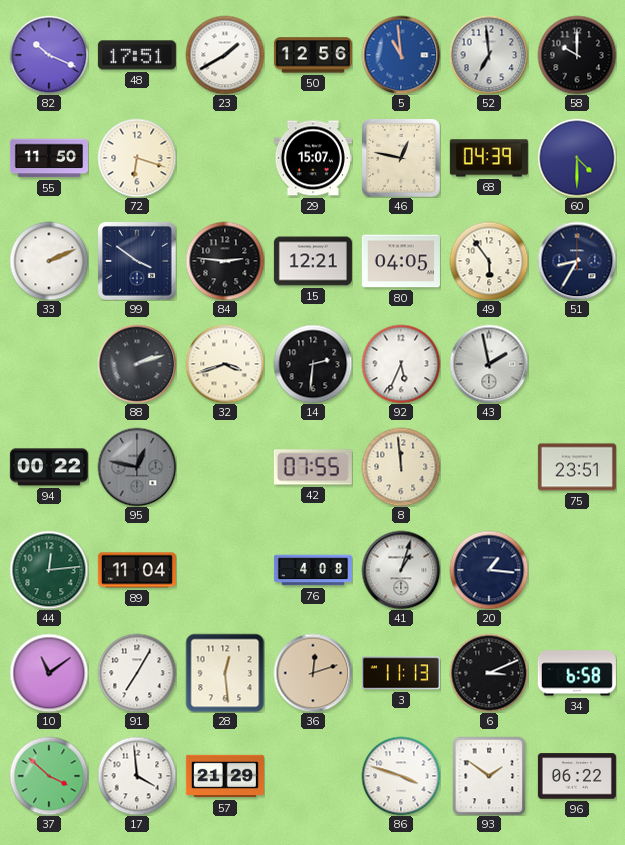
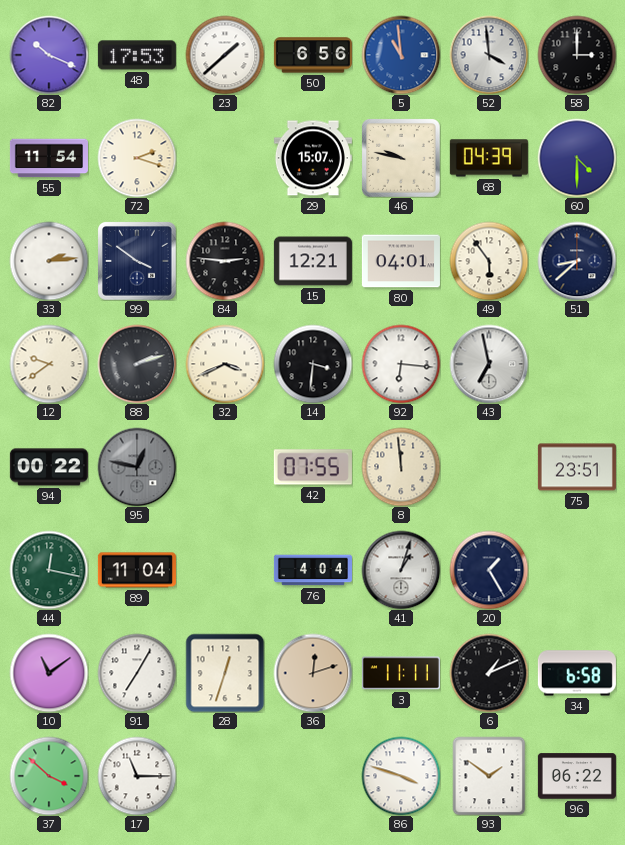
48: 17:51 -> 17:53 (137, 55)
23: 1:40 -> 1:38 (225, 55)
50: 12:56 -> 6:56 (313, 55)
52: 6:59 -> 3:59 (489, 55)
58: 10:00 -> 3:00 (577, 55)
55: 11:50 -> 11:54 (49, 158)
72: 6:18 -> 2:18 (137, 158)
46: 12:47 -> 9:47 (401, 158)
33: 2:11 -> 2:14 (49, 261)
80: 04:05 -> 04:01 (401, 261)
51: 8:35 -> 8:38 (577, 261)
12: none -> 9:39 (49, 364)
32: 3:42 -> 3:41 (225, 364)
14: 2:31 -> 3:31 (313, 364)
92: 5:34 -> 6:16 (401, 364)
43: 1:58 -> 6:58 (489, 364)
44: 12:14 -> 12:17 (49, 570)
76: 4:08 -> 4:04 (313, 570)
20: 1:16 -> 1:25 (489, 570)
28: 12:29 -> 12:33 (225, 673)
3: 11:13 -> 11:11 (401, 673)
6: 3:11 -> 1:11 (489, 673)
17: 3:59 -> 11:15 (137, 776)
57: 21:29 -> none (225, 776)
